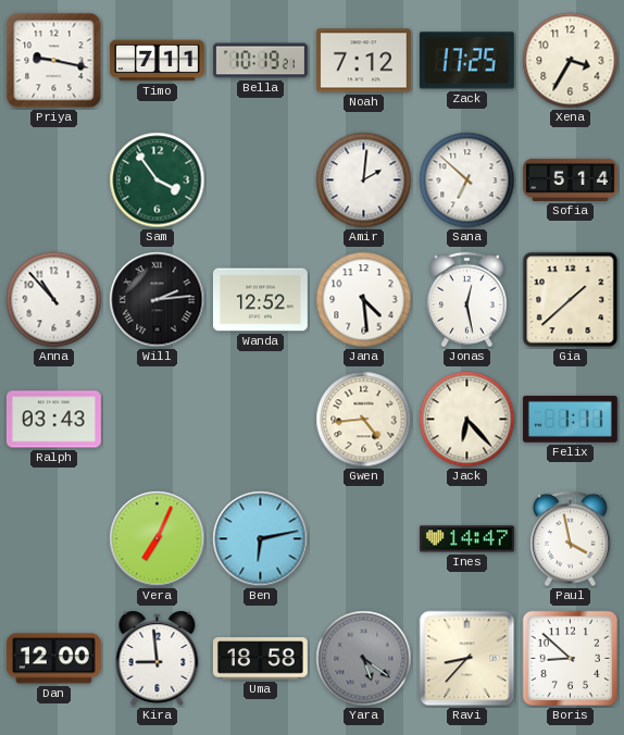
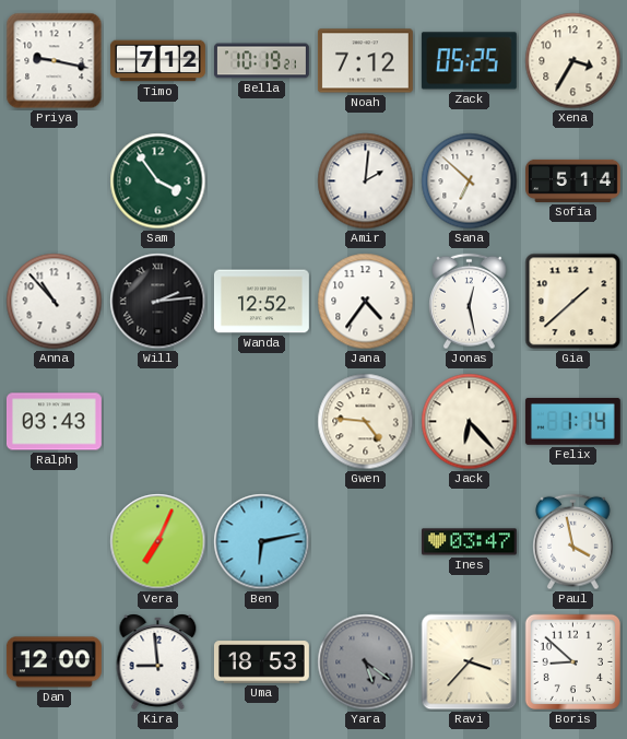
Timo: 7:11 -> 7:12 (157, 61)
Zack: 17:25 -> 05:25 (469, 61)
Jana: 4:29 -> 4:36 (366, 302)
Gwen: 4:44 -> 4:46 (366, 422)
Felix: 1:11 -> 1:14 (572, 421)
Ines: 14:47 -> 03:47 (469, 542)
Uma: 18:58 -> 18:53 (261, 662)
Ravi: 8:37 -> 3:37 (470, 662)
